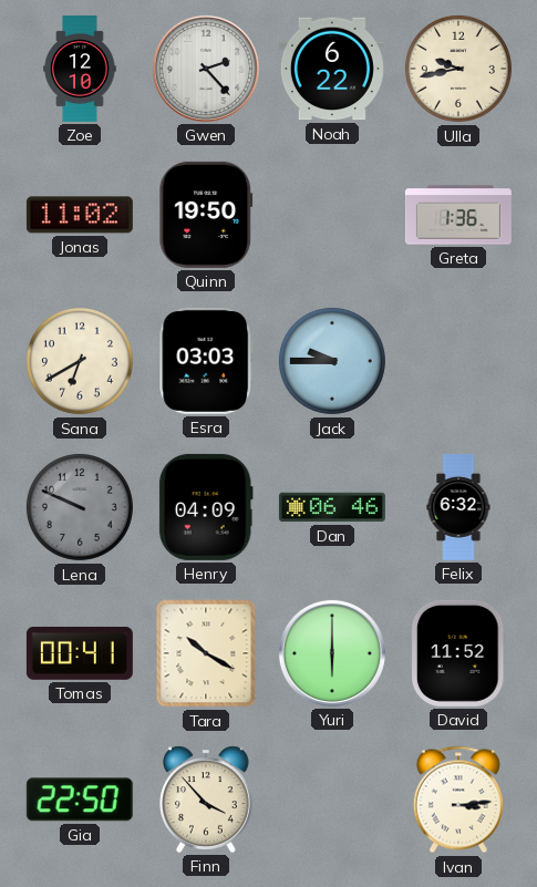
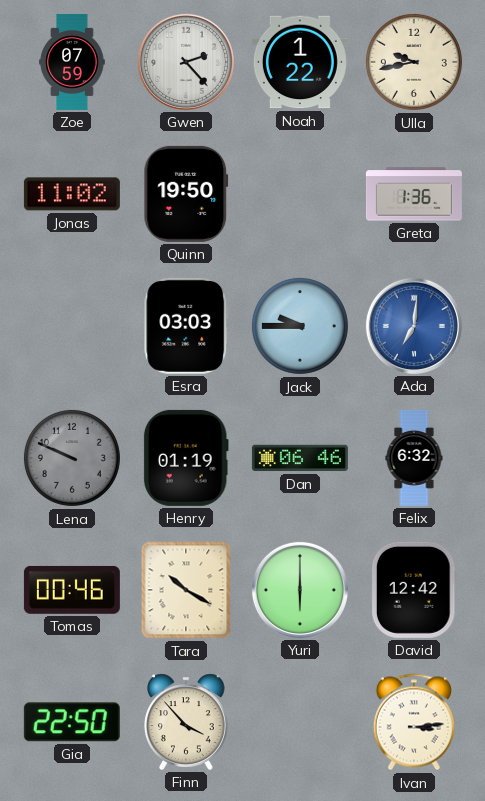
Zoe: 12:10 -> 07:59 (72, 62)
Noah: 6:22 -> 1:22 (300, 62)
Sana: 6:40 -> none (80, 361)
Ada: none -> 7:01 (414, 326)
Henry: 04:09 -> 01:19 (186, 458)
Tomas: 00:41 -> 00:46 (72, 590)
David: 11:52 -> 12:42 (414, 590)
